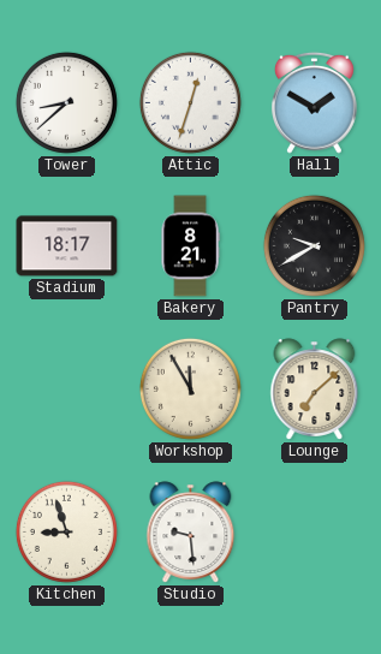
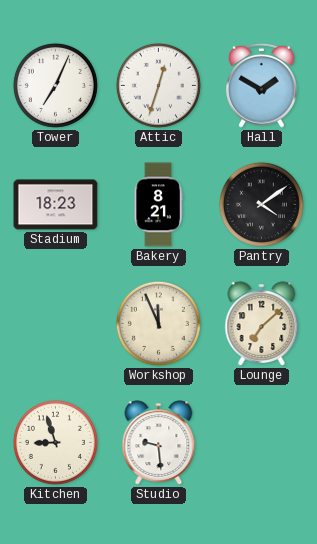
Tower: 8:38 -> 7:04 (55, 85)
Stadium: 18:17 -> 18:23 (56, 205)
Pantry: 9:40 -> 4:09 (261, 204)
Workshop: 11:55 -> 11:56 (158, 323)
